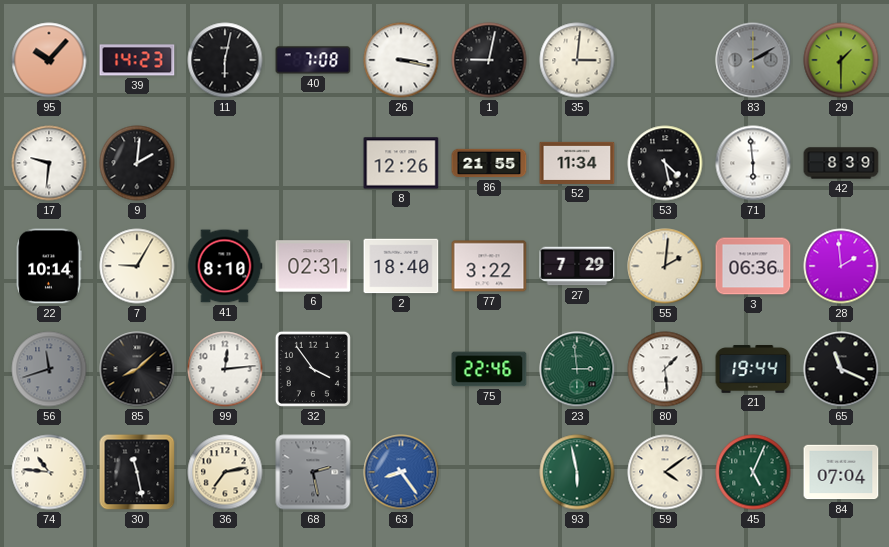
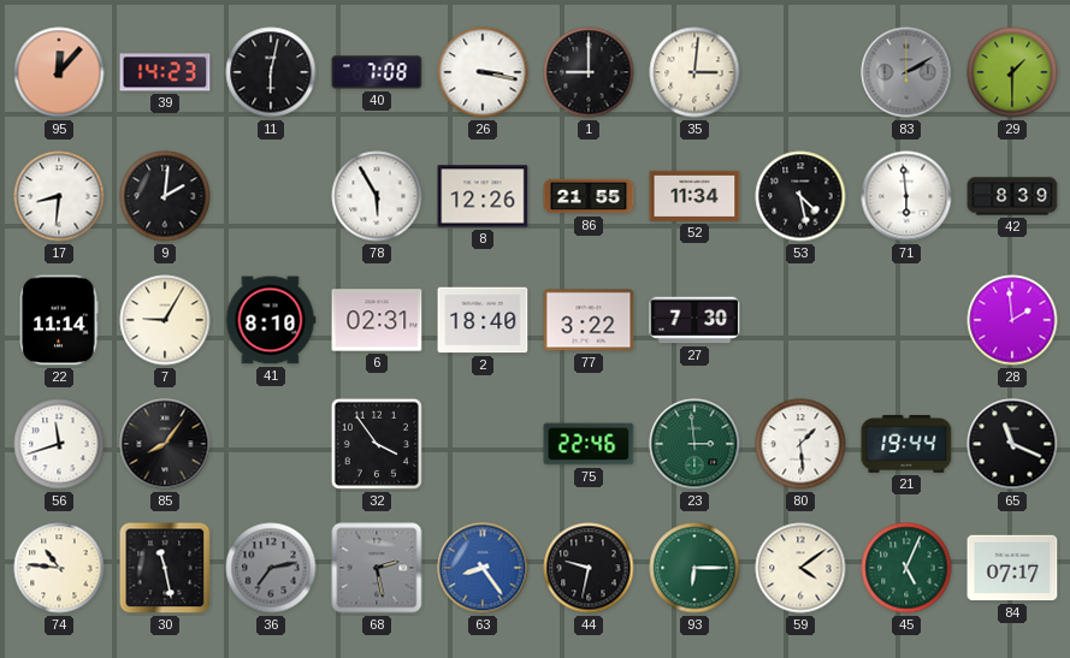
95: 10:07 -> 12:07 (59, 72)
1: 9:02 -> 9:00 (589, 72)
17: 9:31 -> 8:31 (59, 196)
78: none -> 5:55 (377, 196)
22: 10:14 -> 11:14 (59, 320)
27: 7:29 -> 7:30 (694, 320)
55: 2:01 -> none (665, 266)
3: 06:36 -> none (753, 266)
56 dial: grey -> white (59, 444)
85: 8:08 -> 8:06 (165, 444)
99: 12:14 -> none (225, 369)
36 dial: cream -> grey (271, 568)
44: none -> 9:32 (589, 568)
93: 5:58 -> 6:15 (694, 568)
84: 07:04 -> 07:17 (1012, 568)
